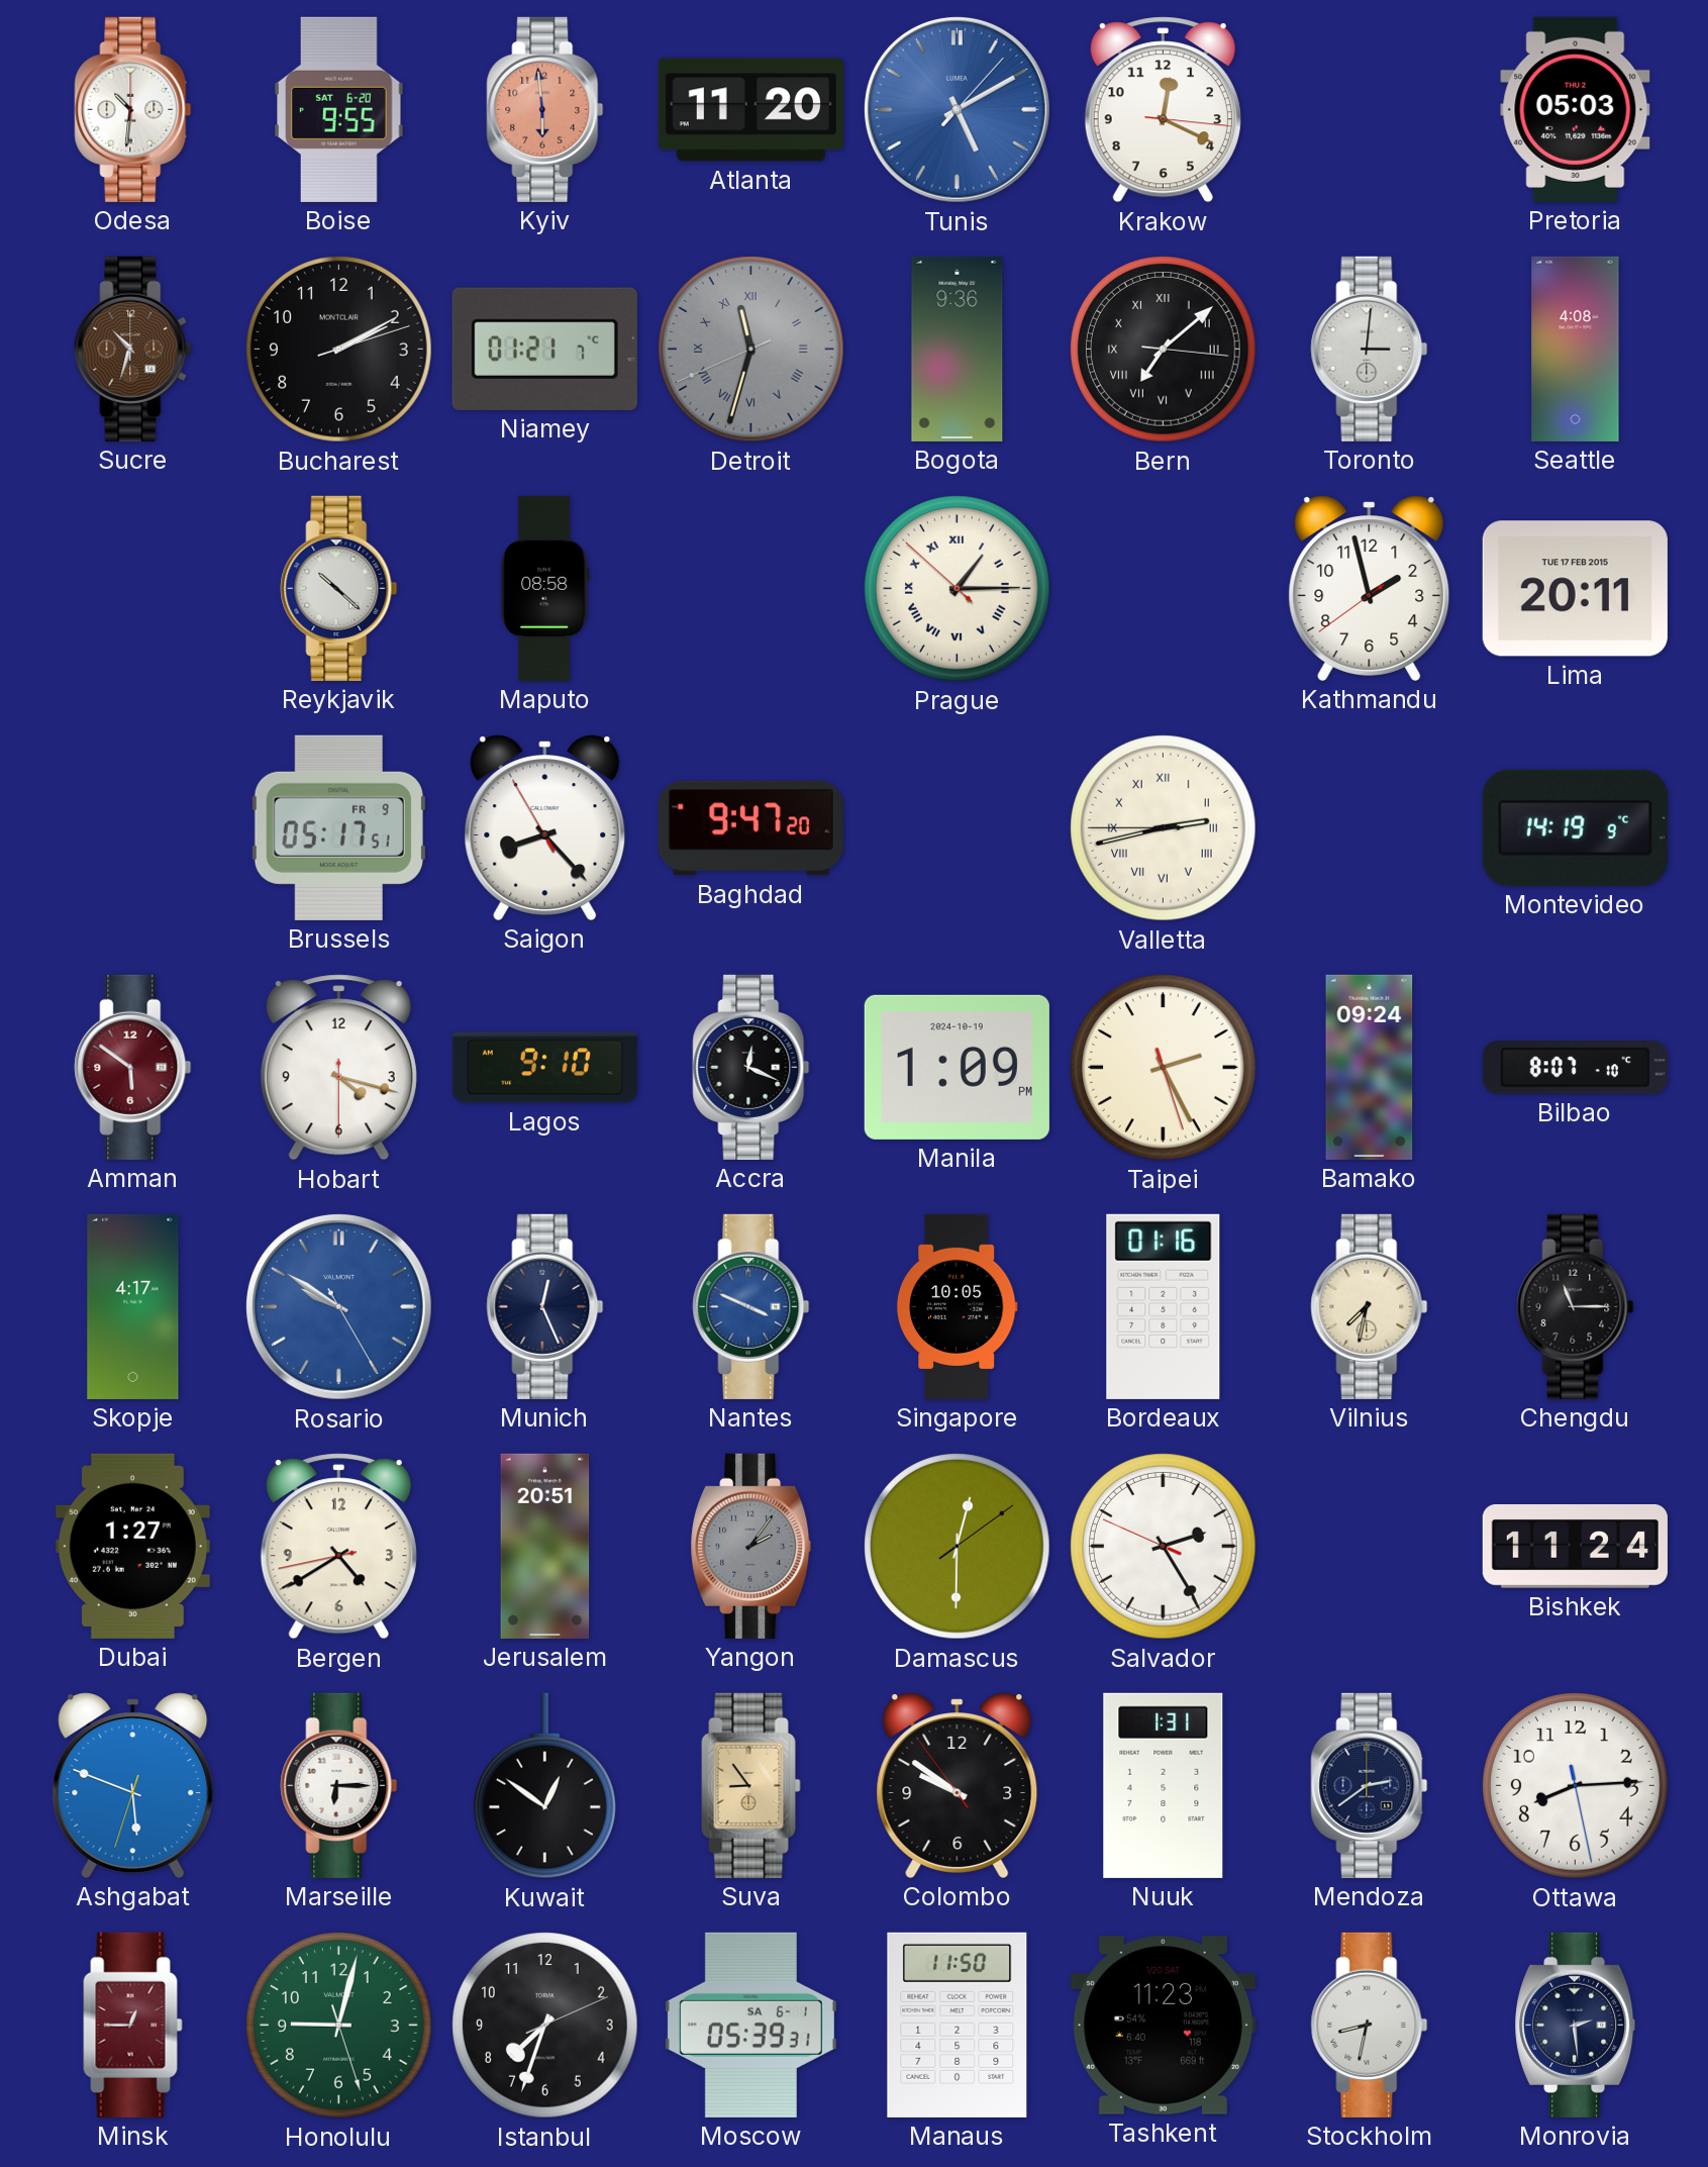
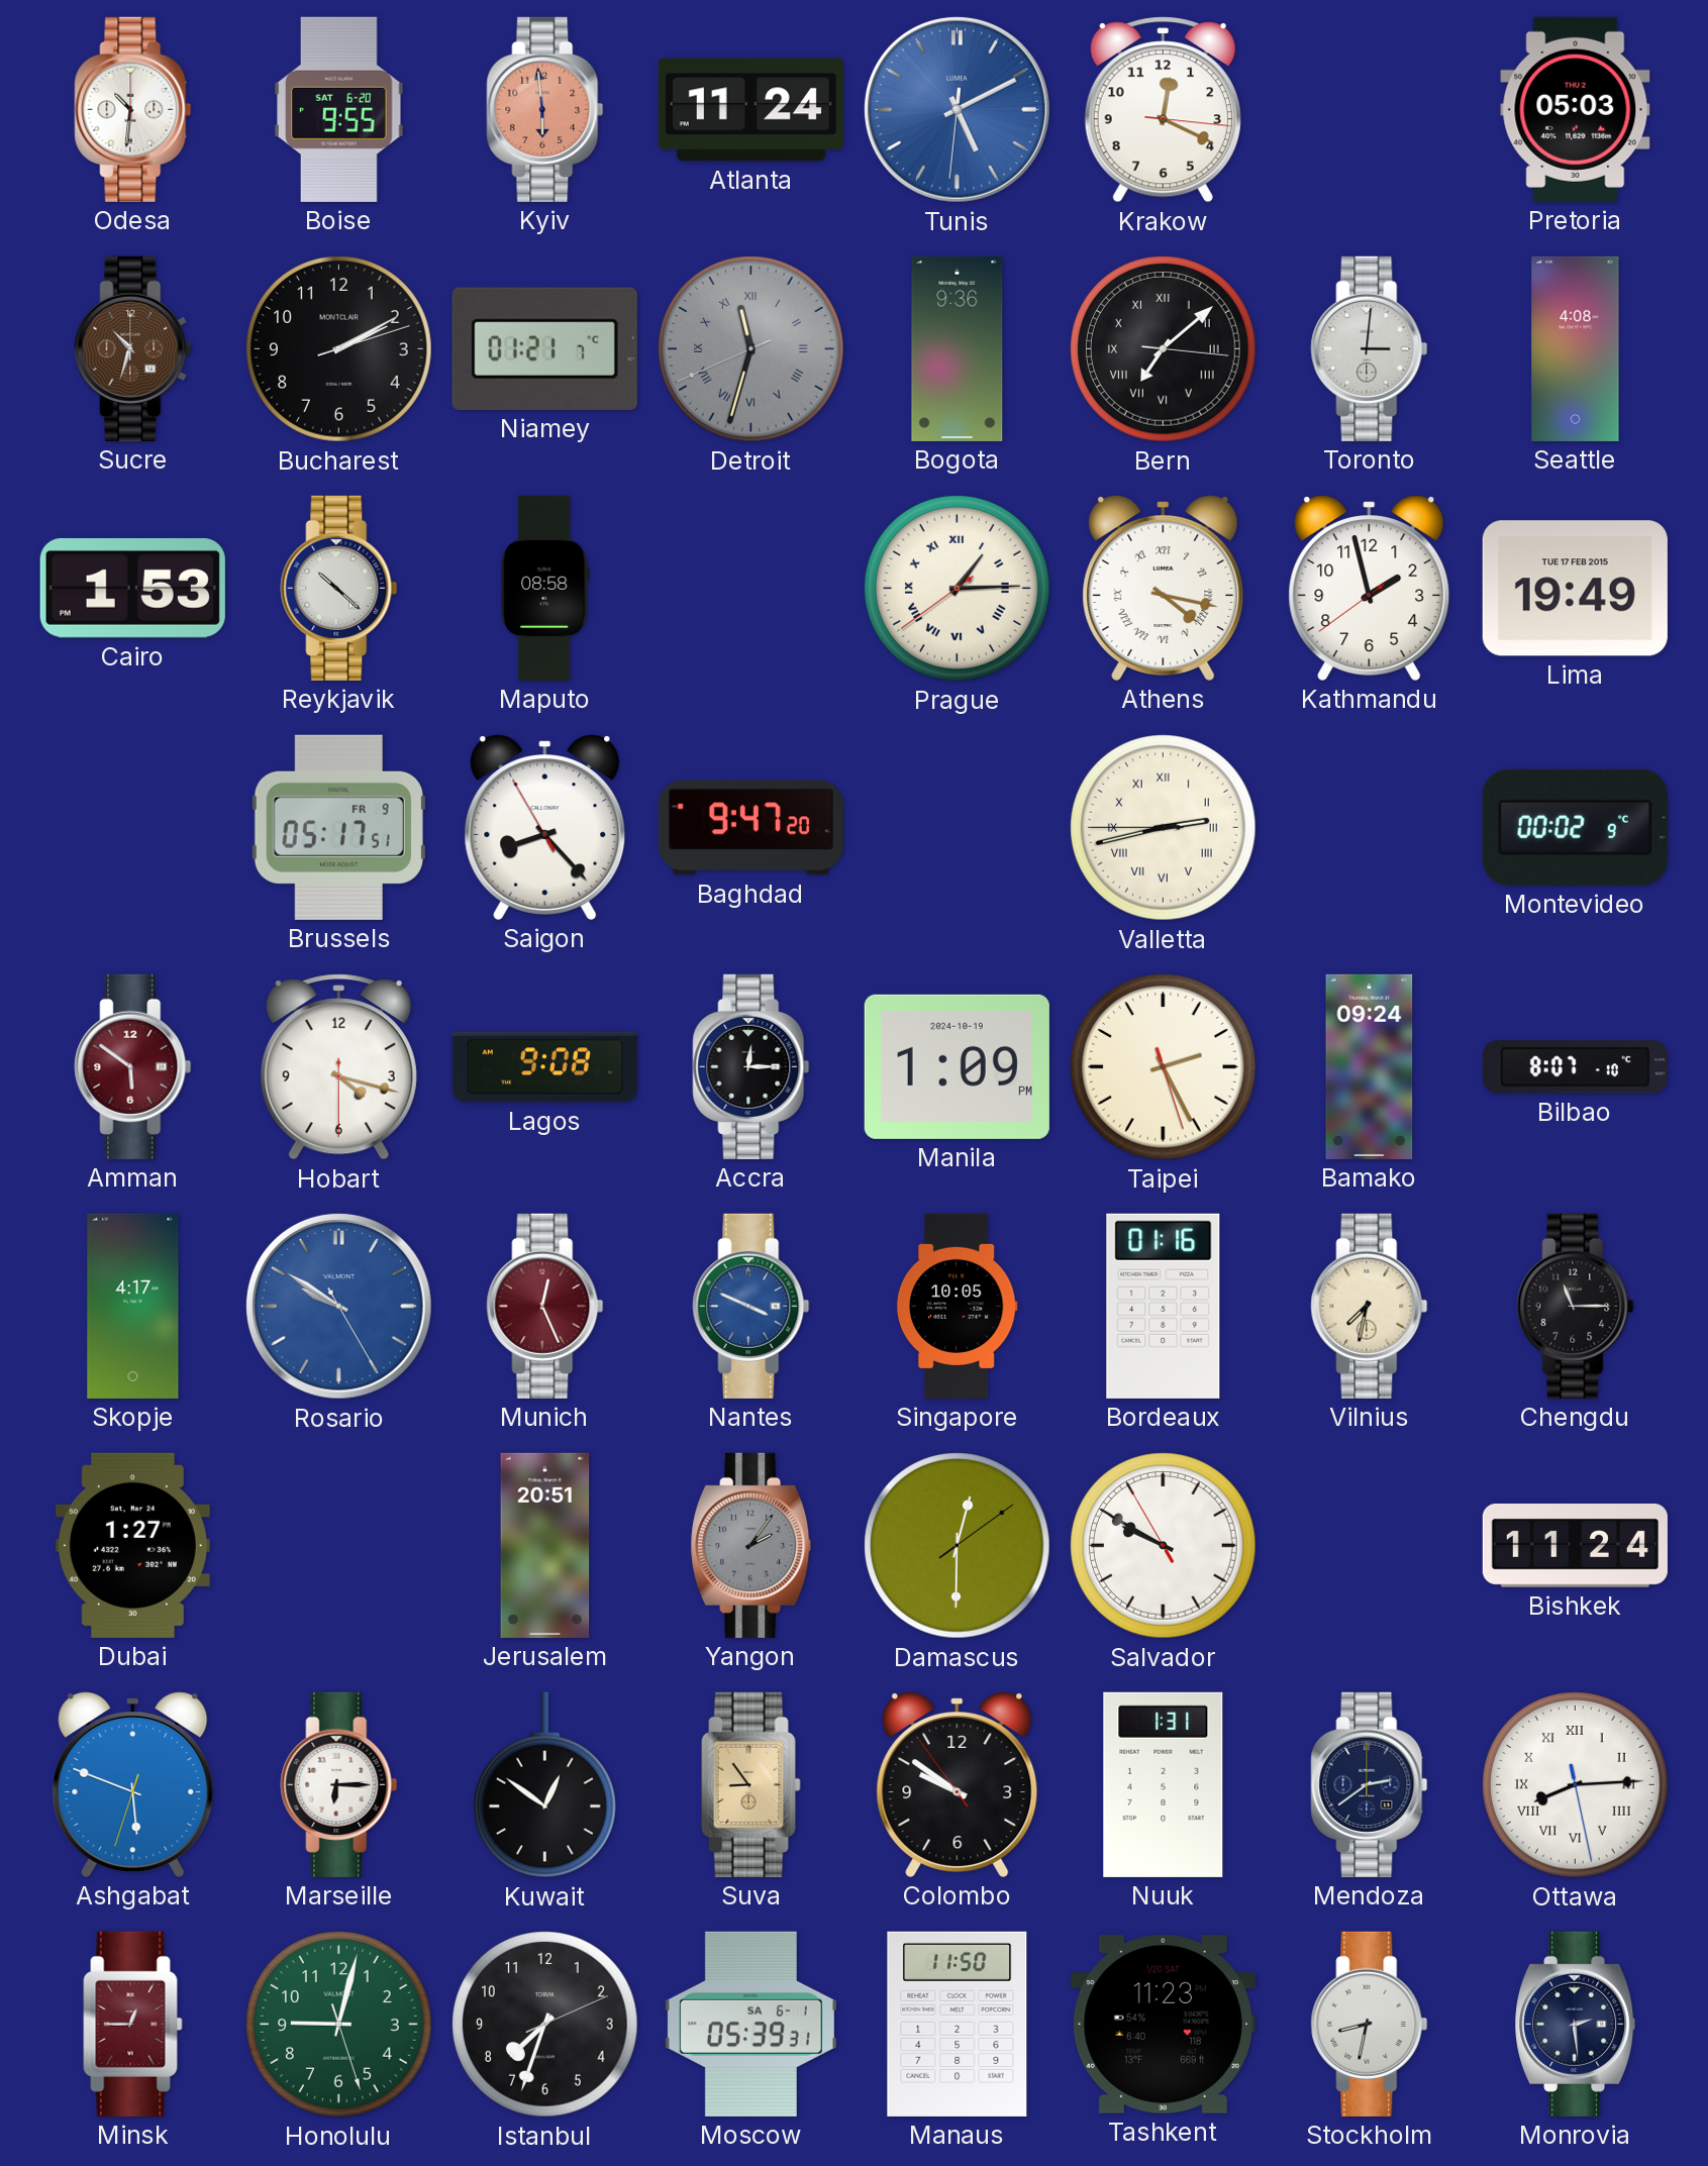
Atlanta: 11:20 -> 11:24 (750, 110)
Tunis: 5:10:07 -> 5:10:31 (957, 109)
Cairo: none -> 1:53 (132, 588)
Prague: 1:14:52 -> 1:14:39 (958, 589)
Athens: none -> 4:17 (1164, 588)
Lima: 20:11 -> 19:49 (1575, 589)
Montevideo: 14:19 -> 00:02 (1575, 827)
Lagos: 9:10 -> 9:08 (544, 1067)
Accra: 12:19 -> 12:15 (751, 1066)
Munich dial: navy -> burgundy (545, 1306)
Bergen: 4:39 -> none (338, 1547)
Salvador: 2:24 -> 9:49 (1164, 1546)
Ottawa numerals: Arabic -> Roman (1576, 1785)
